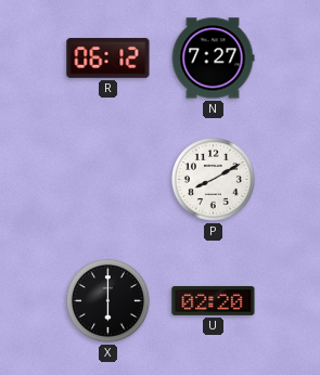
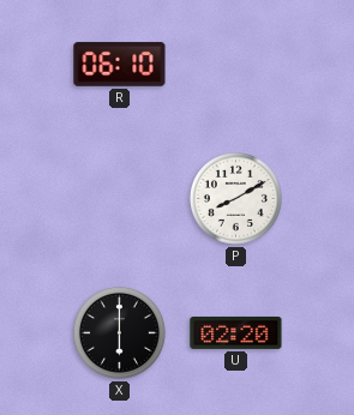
R: 06:12 -> 06:10 (120, 65)
N: 7:27 -> none (213, 59)
